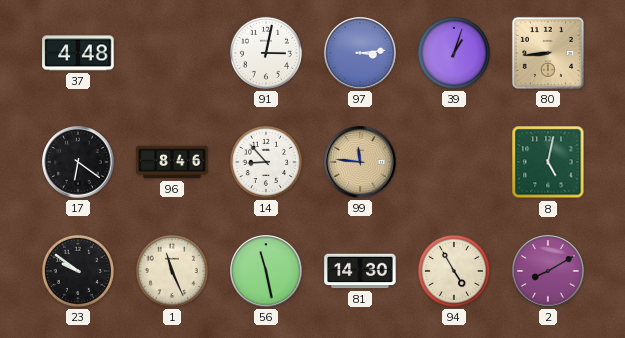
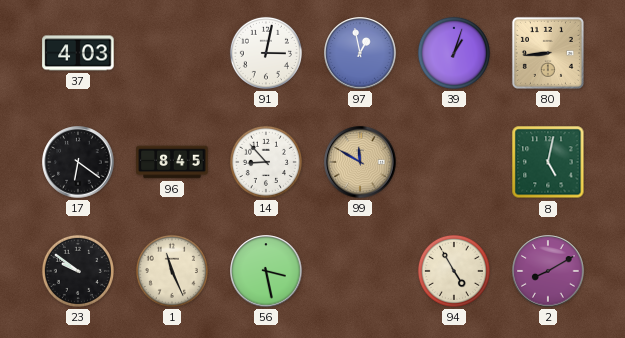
37: 4:48 -> 4:03 (78, 53)
97: 3:14 -> 12:58 (360, 53)
96: 8:46 -> 8:45 (172, 162)
99: 11:46 -> 11:50 (360, 162)
56: 11:28 -> 3:28 (266, 271)
81: 14:30 -> none (360, 271)
